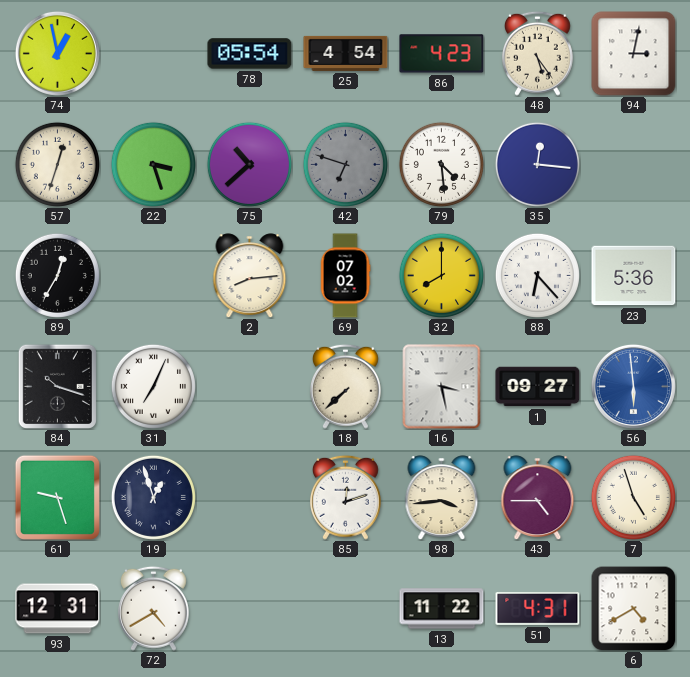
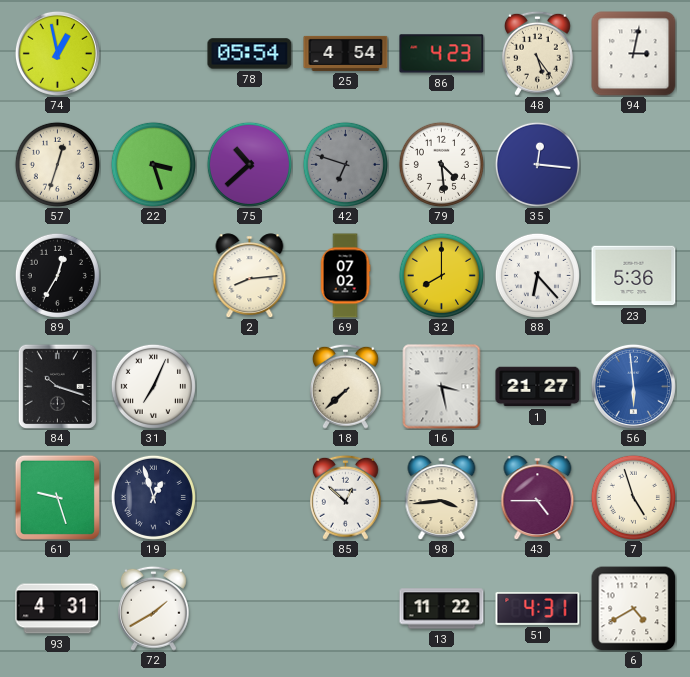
1: 09:27 -> 21:27 (538, 387)
85: 12:12 -> 12:52 (345, 497)
93: 12:31 -> 4:31 (58, 609)
72: 4:40 -> 1:40 (153, 608)
